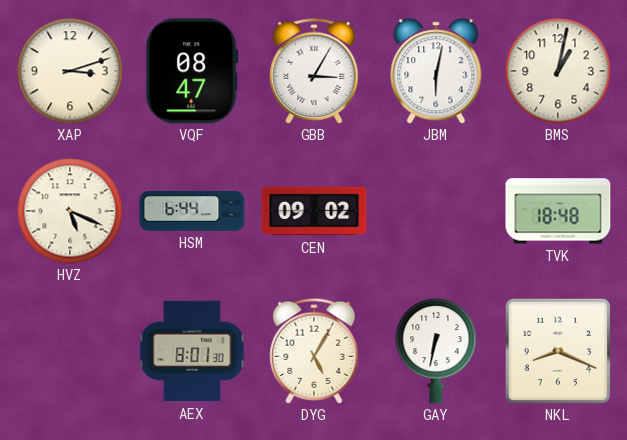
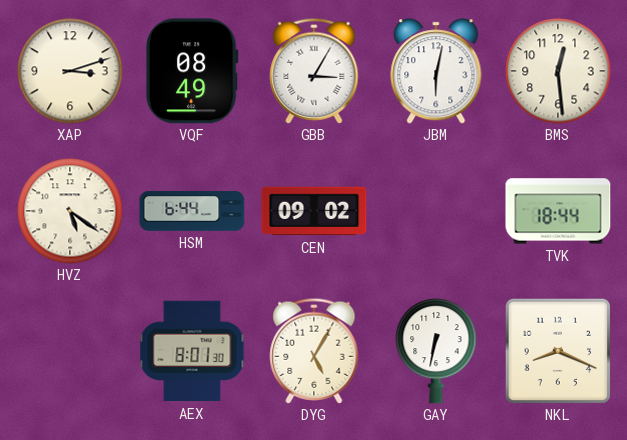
VQF: 08:47 -> 08:49 (192, 71)
BMS: 1:02 -> 12:29 (558, 71)
HVZ: 5:19 -> 5:21 (70, 211)
TVK: 18:48 -> 18:44 (558, 211)
